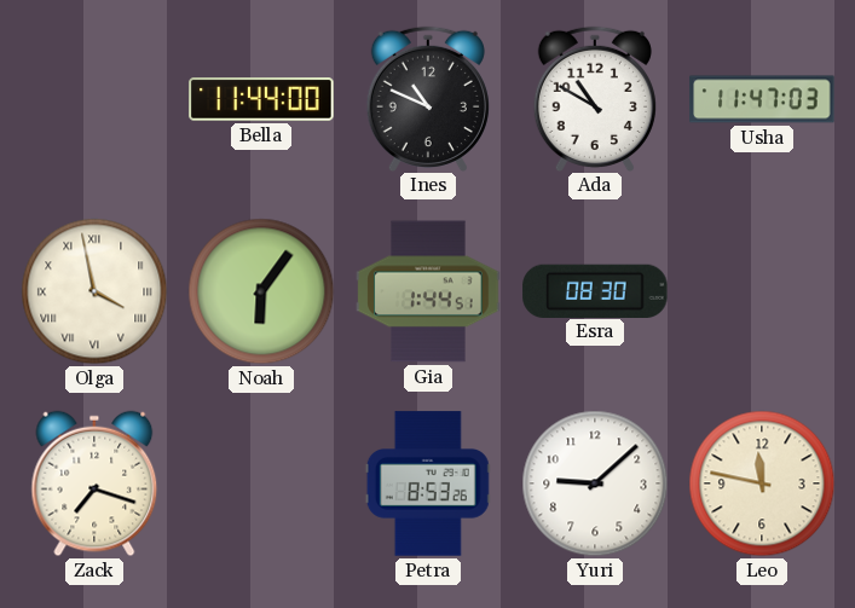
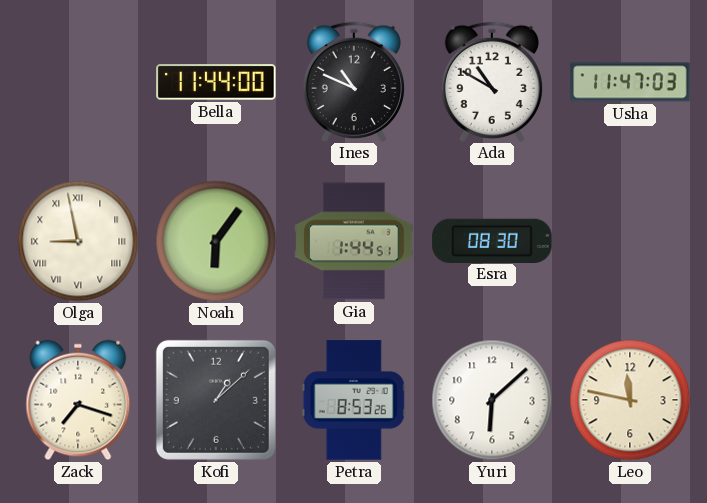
Olga: 3:58 -> 8:58 (78, 241)
Kofi: none -> 1:08 (216, 400)
Yuri: 9:08 -> 6:08 (492, 400)
